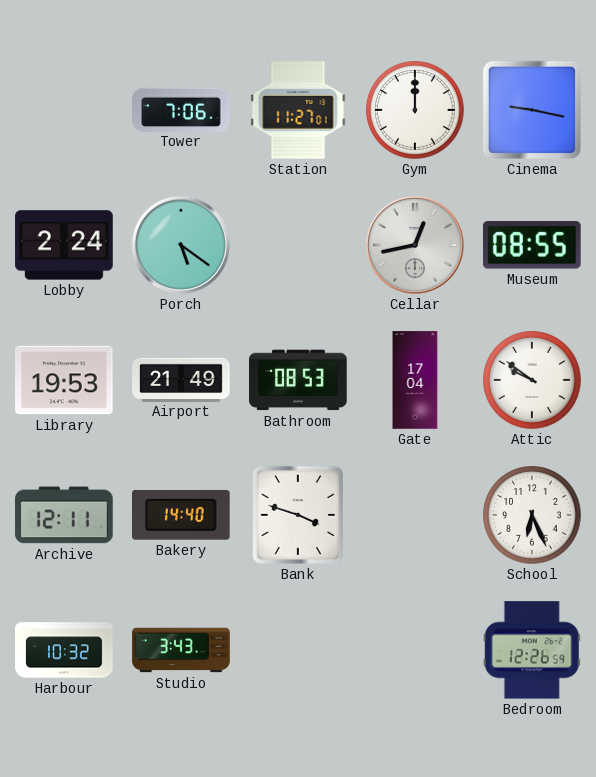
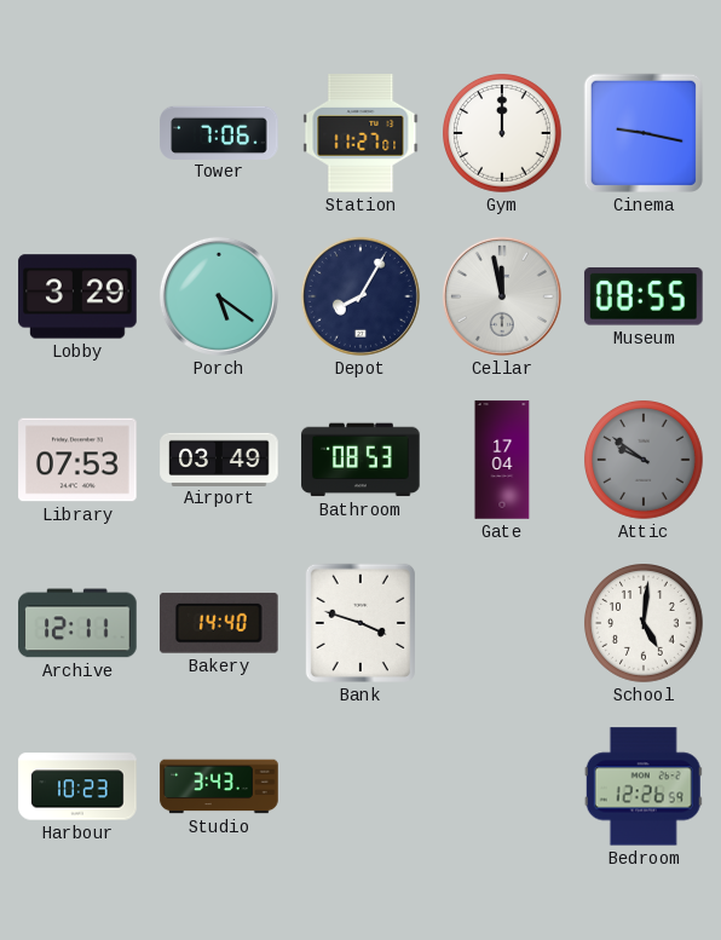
Lobby: 2:24 -> 3:29 (77, 296)
Depot: none -> 8:05 (360, 296)
Cellar: 12:43 -> 11:58 (502, 296)
Library: 19:53 -> 07:53 (77, 460)
Airport: 21:49 -> 03:49 (219, 459)
Attic dial: white -> grey (645, 461)
School: 6:26 -> 5:01 (645, 624)
Harbour: 10:32 -> 10:23 (77, 786)
